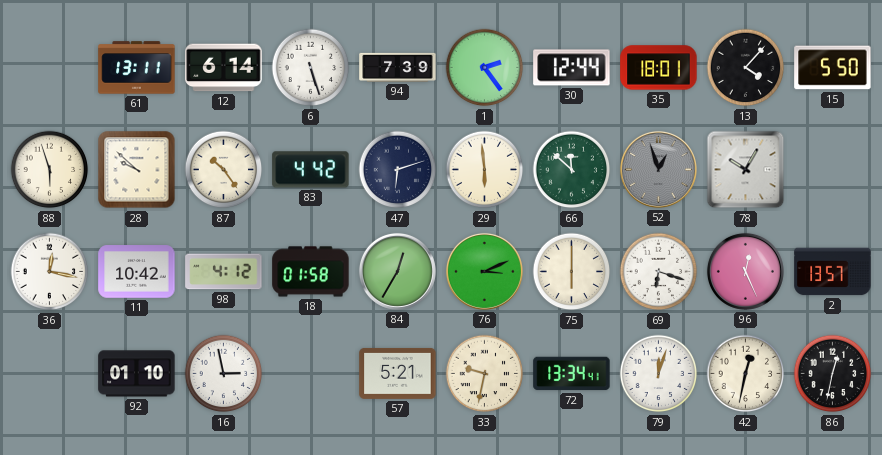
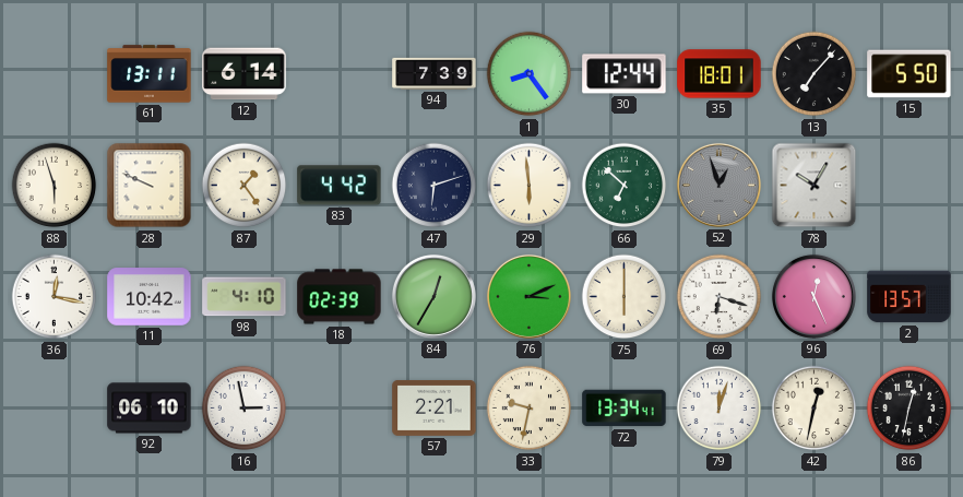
6: 5:27 -> none (311, 68)
1: 2:24 -> 8:24 (530, 74)
13: 4:07 -> 7:07 (815, 74)
28: 9:52 -> 9:49 (150, 186)
87: 10:24 -> 1:24 (245, 186)
66: 11:52 -> 6:52 (625, 186)
98: 4:12 -> 4:10 (245, 297)
18: 01:58 -> 02:39 (340, 297)
92: 01:10 -> 06:10 (150, 409)
57: 5:21 -> 2:21 (435, 407)
